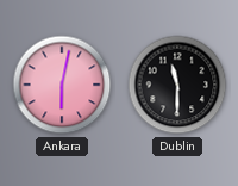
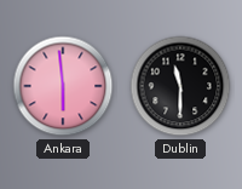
Ankara: 6:02 -> 5:59 (63, 86)
